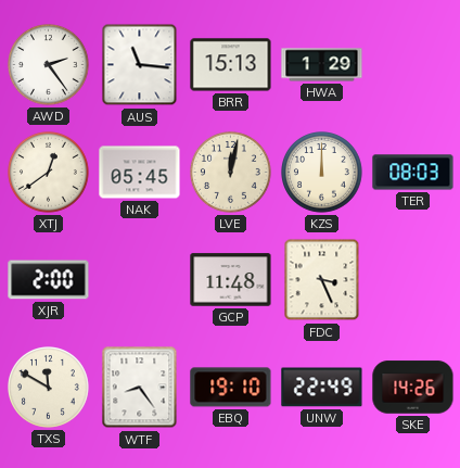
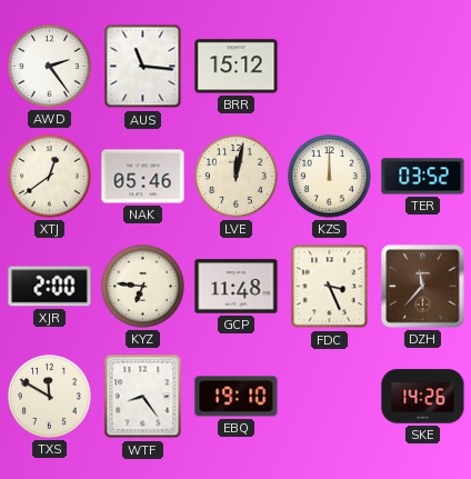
BRR: 15:13 -> 15:12 (237, 67)
HWA: 1:29 -> none (322, 65)
NAK: 05:45 -> 05:46 (143, 177)
TER: 08:03 -> 03:52 (423, 177)
KYZ: none -> 6:46 (143, 287)
DZH: none -> 11:37 (423, 287)
UNW: 22:49 -> none (322, 388)
